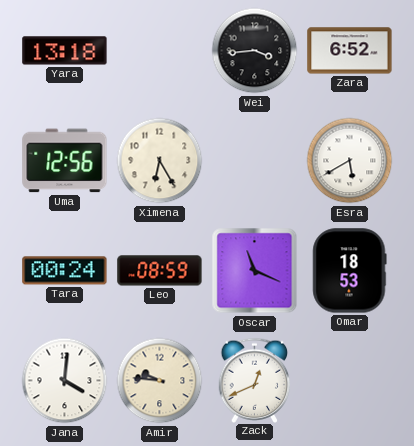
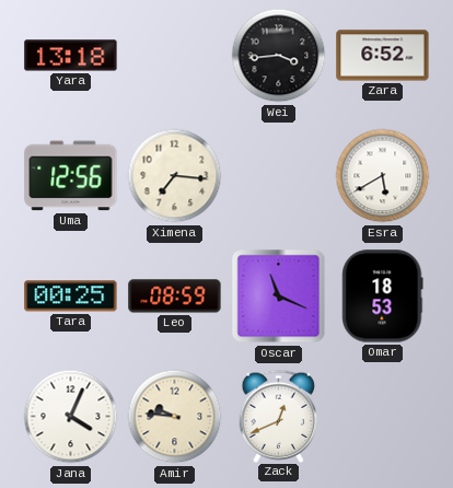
Ximena: 6:25 -> 7:16 (175, 176)
Tara: 00:24 -> 00:25 (71, 297)
Jana: 4:01 -> 4:04 (71, 417)
